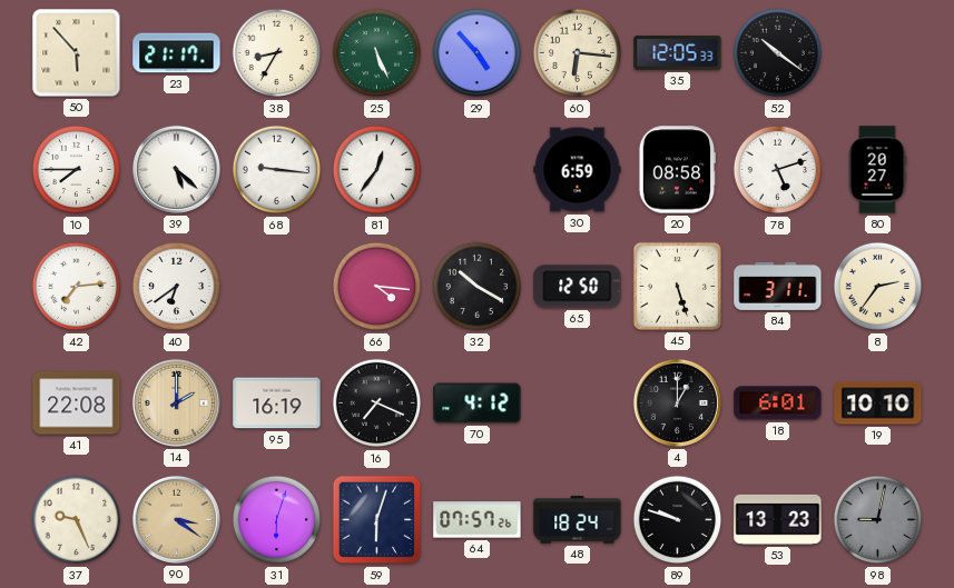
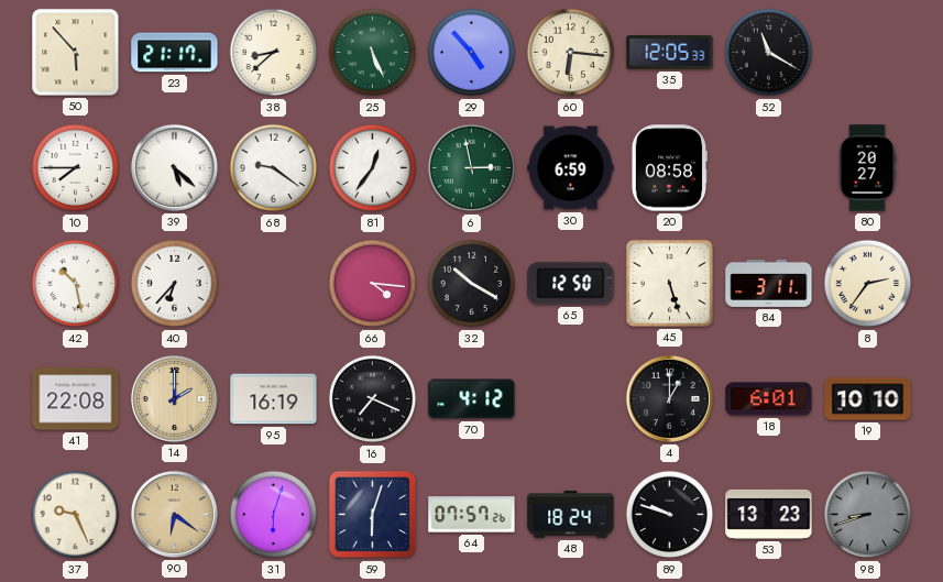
38: 8:35 -> 8:38 (274, 53)
52: 10:21 -> 11:20 (769, 53)
68: 9:16 -> 9:21 (274, 168)
6: none -> 2:58 (472, 168)
78: 5:12 -> none (778, 170)
42: 7:14 -> 10:28 (76, 284)
40: 6:39 -> 6:37 (175, 284)
90: 3:21 -> 6:21 (174, 514)
98: 9:02 -> 8:42 (868, 515)
